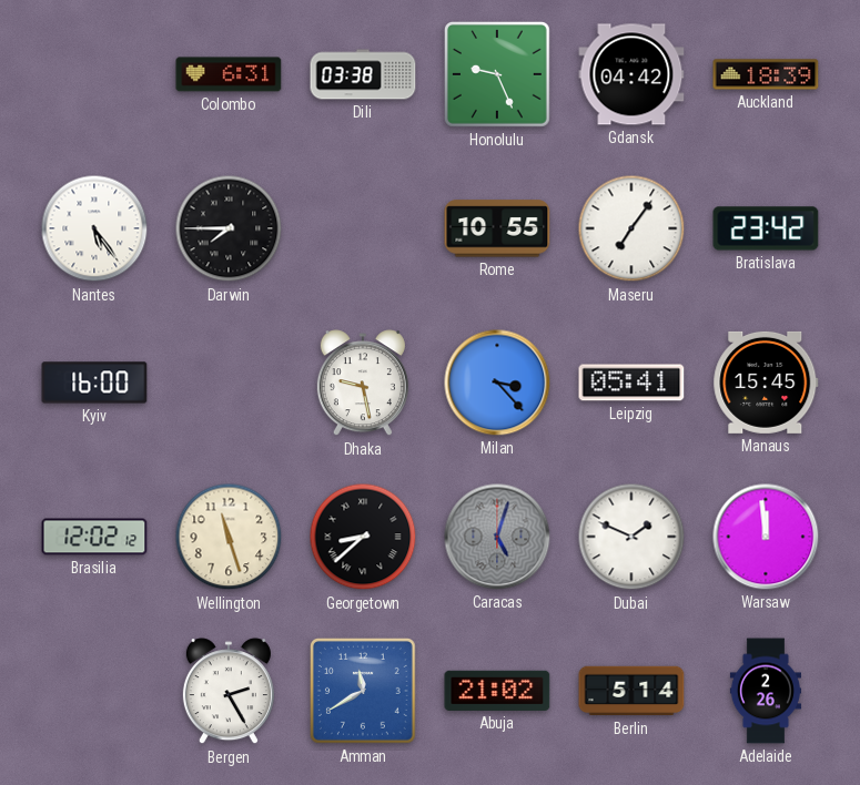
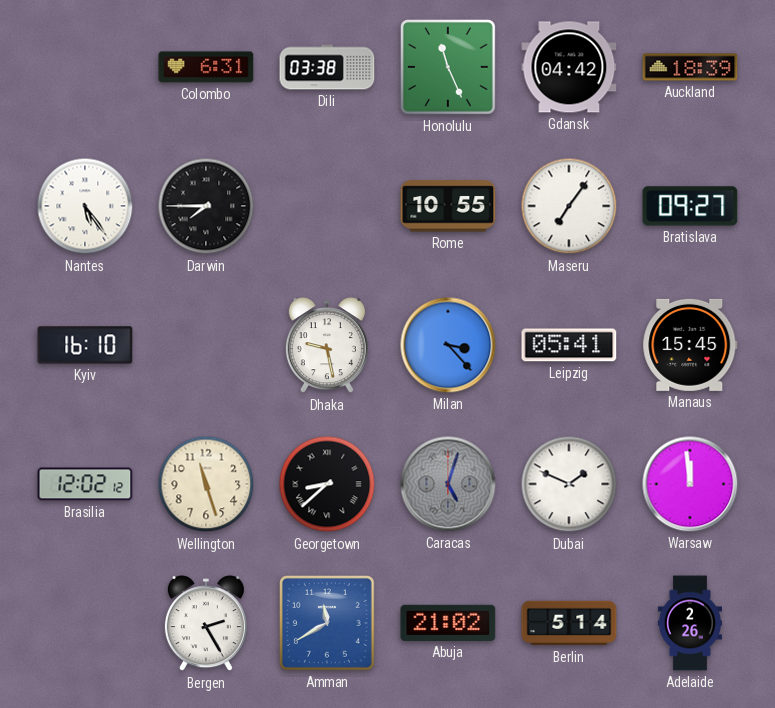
Honolulu: 9:26 -> 11:26 (448, 67)
Bratislava: 23:42 -> 09:27 (690, 206)
Kyiv: 16:00 -> 16:10 (85, 345)
